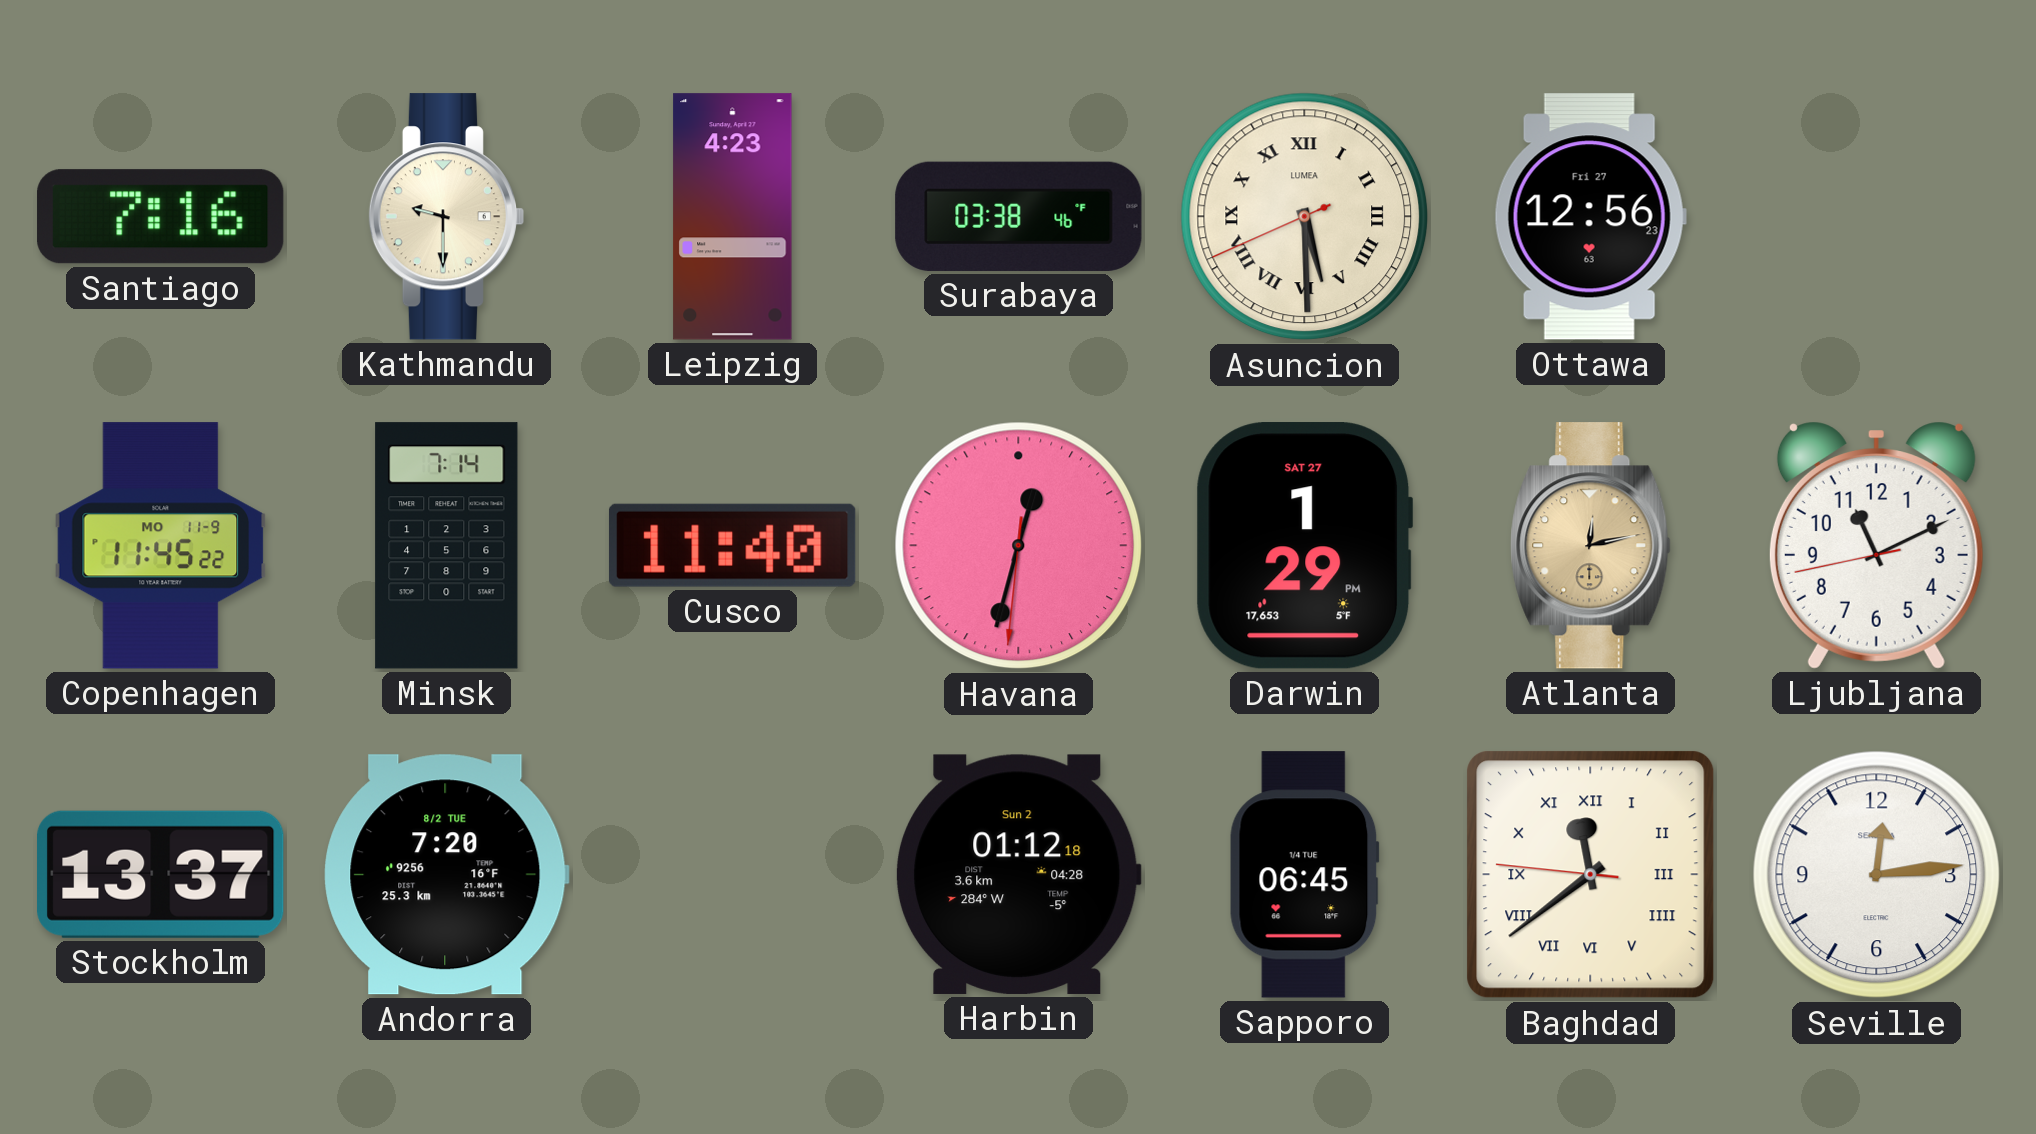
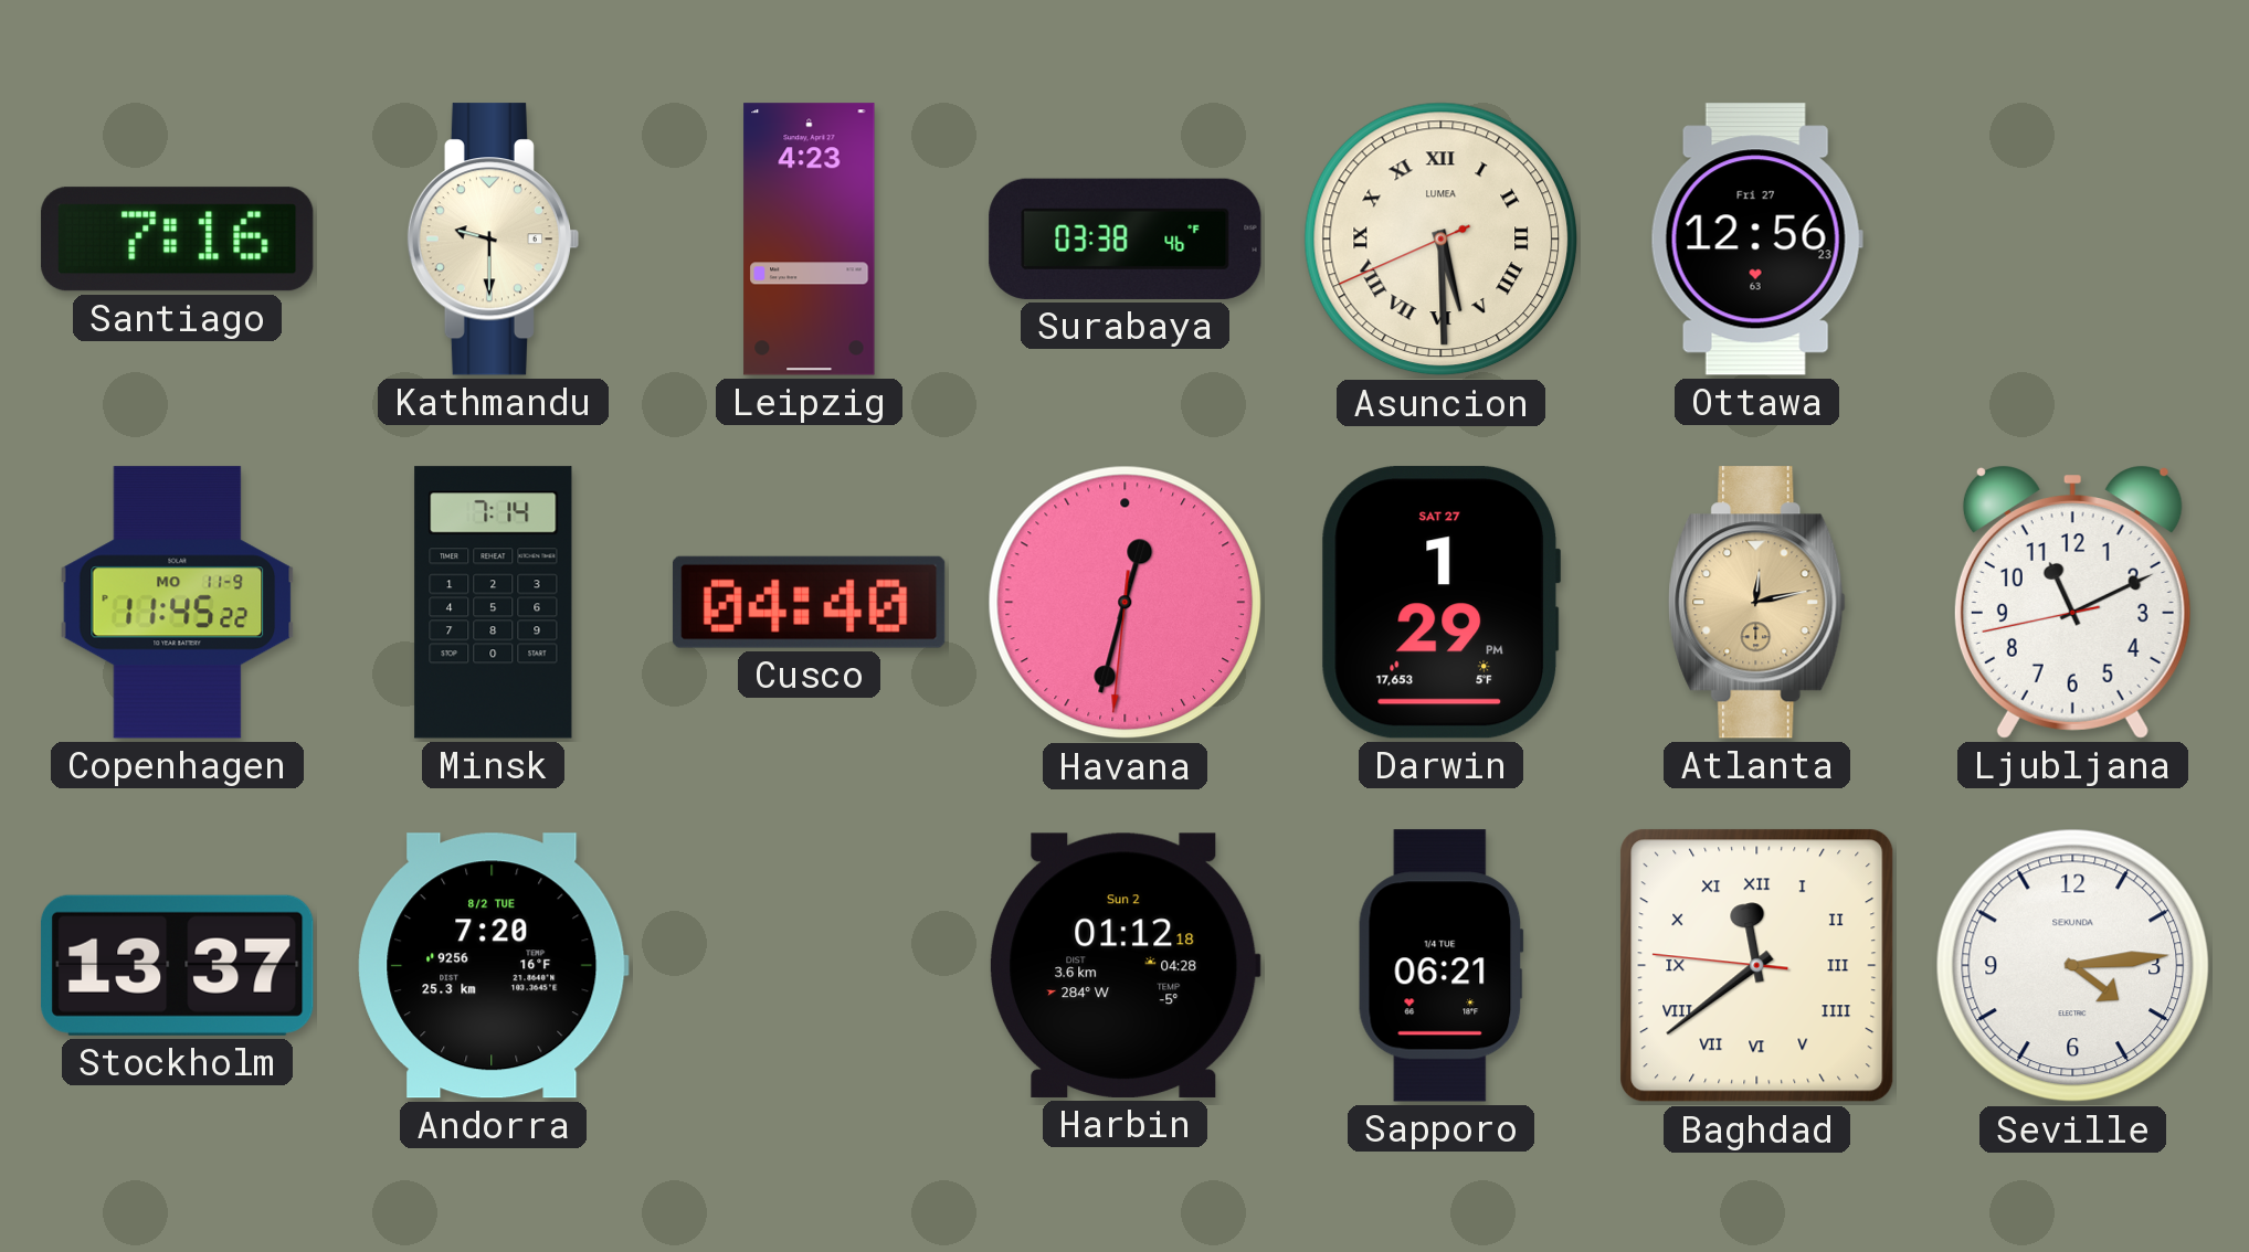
Cusco: 11:40 -> 04:40 (809, 602)
Sapporo: 06:45 -> 06:21 (1440, 966)
Seville: 12:14 -> 4:14 (2073, 966)
